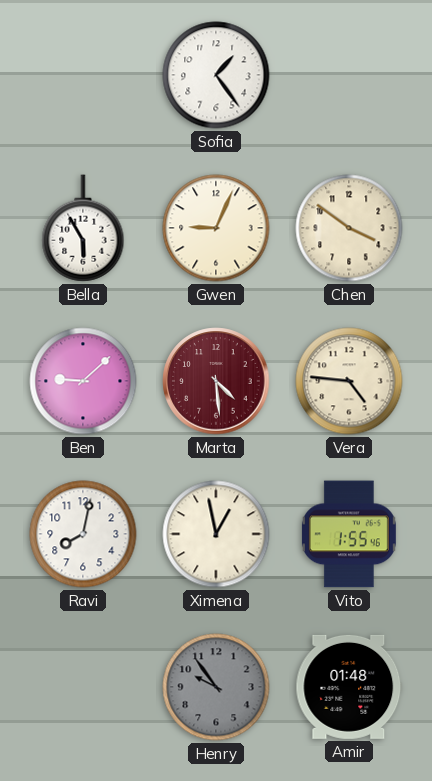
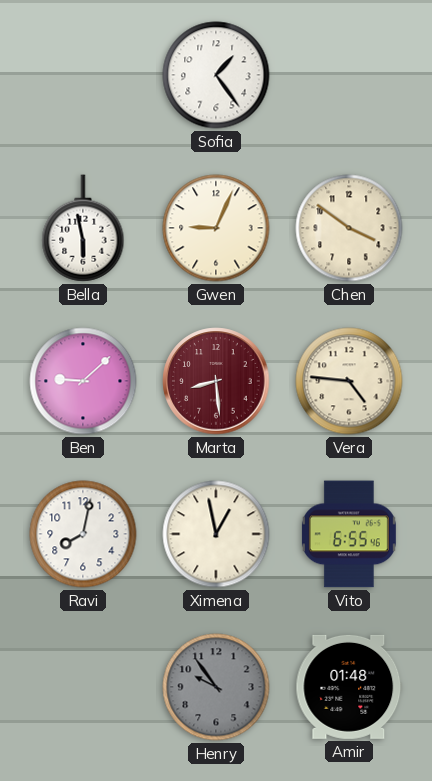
Bella: 5:55 -> 5:58 (83, 228)
Marta: 4:29 -> 8:29 (216, 381)
Vito: 1:55 -> 6:55 (349, 534)
